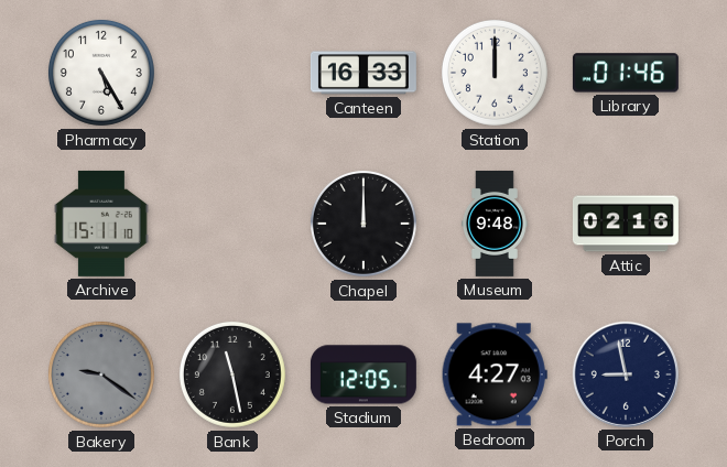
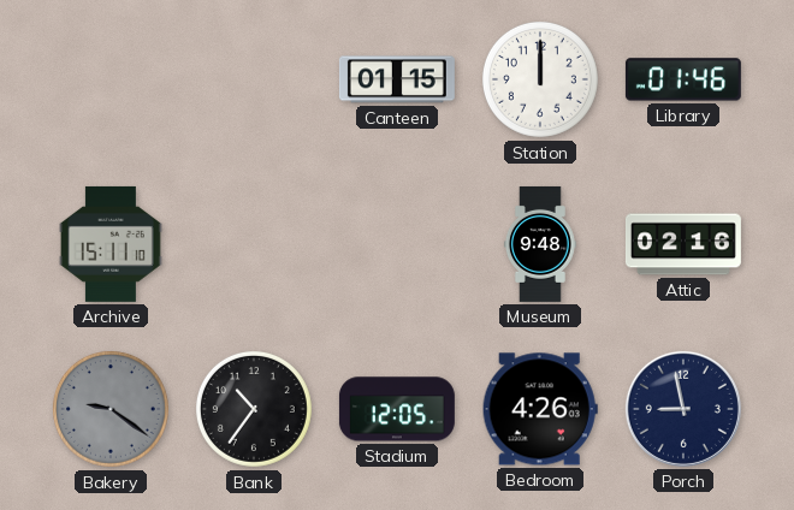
Pharmacy: 5:25 -> none (101, 73)
Canteen: 16:33 -> 01:15 (397, 79)
Chapel: 12:00 -> none (363, 224)
Bank: 11:28 -> 10:36 (254, 409)
Bedroom: 4:27 -> 4:26 (540, 409)
